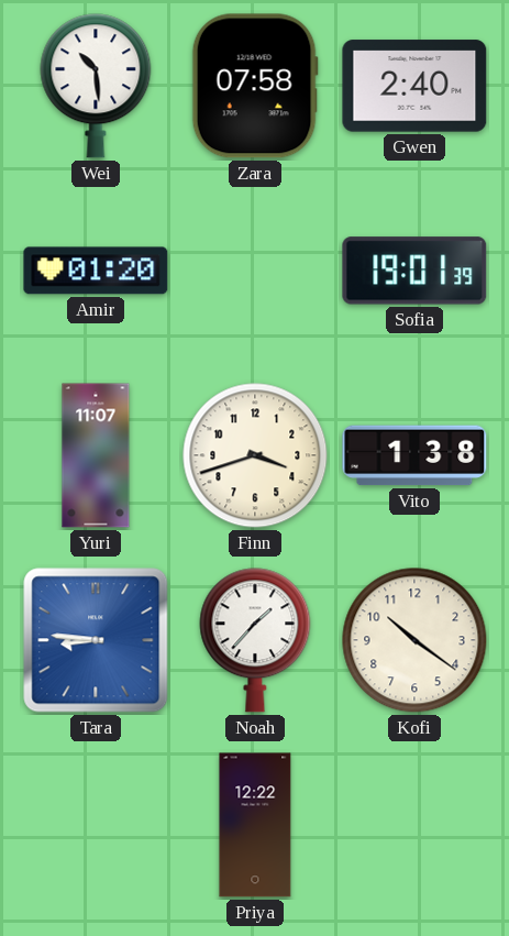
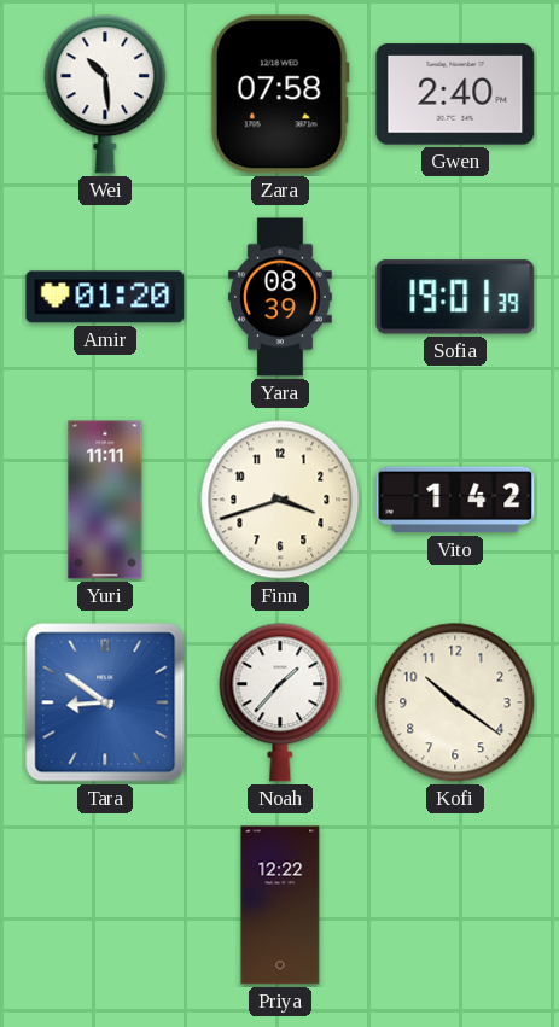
Yara: none -> 08:39 (280, 297)
Yuri: 11:07 -> 11:11 (105, 500)
Vito: 1:38 -> 1:42 (455, 500)
Tara: 8:46 -> 8:51 (105, 702)
